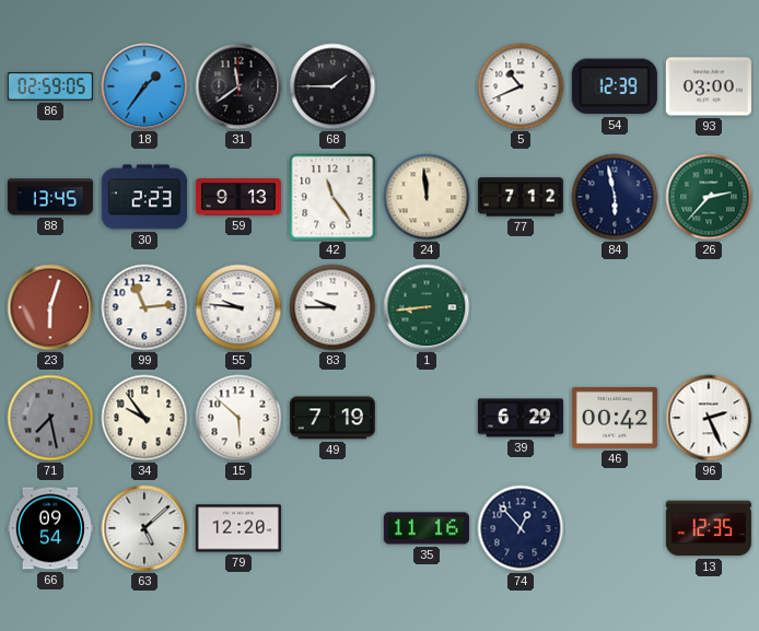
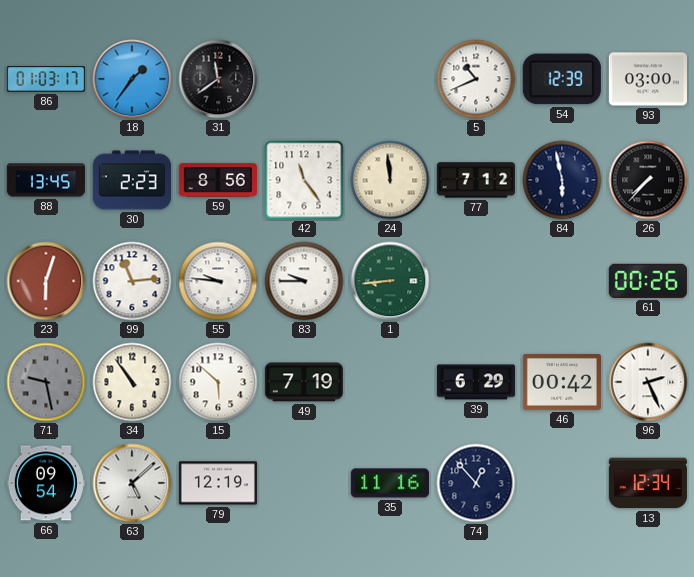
86: 02:59 -> 01:03 (46, 79)
68: 1:45 -> none (332, 86)
59: 9:13 -> 8:56 (218, 180)
26: 2:37 -> 7:37 (648, 180)
26 dial: green -> black (648, 180)
61: none -> 00:26 (648, 281)
71: 7:28 -> 9:28 (46, 382)
34: 9:54 -> 10:54 (132, 382)
79: 12:20 -> 12:19 (218, 483)
13: 12:35 -> 12:34 (648, 483)
